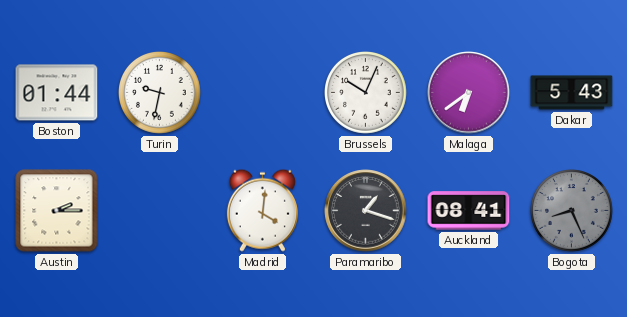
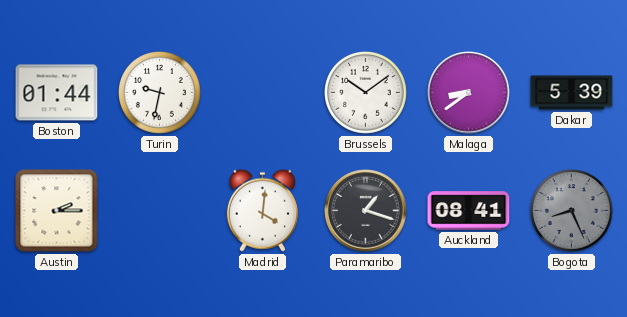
Brussels: 10:04 -> 10:09 (366, 93)
Malaga: 6:39 -> 8:39 (469, 93)
Dakar: 5:43 -> 5:39 (572, 93)
